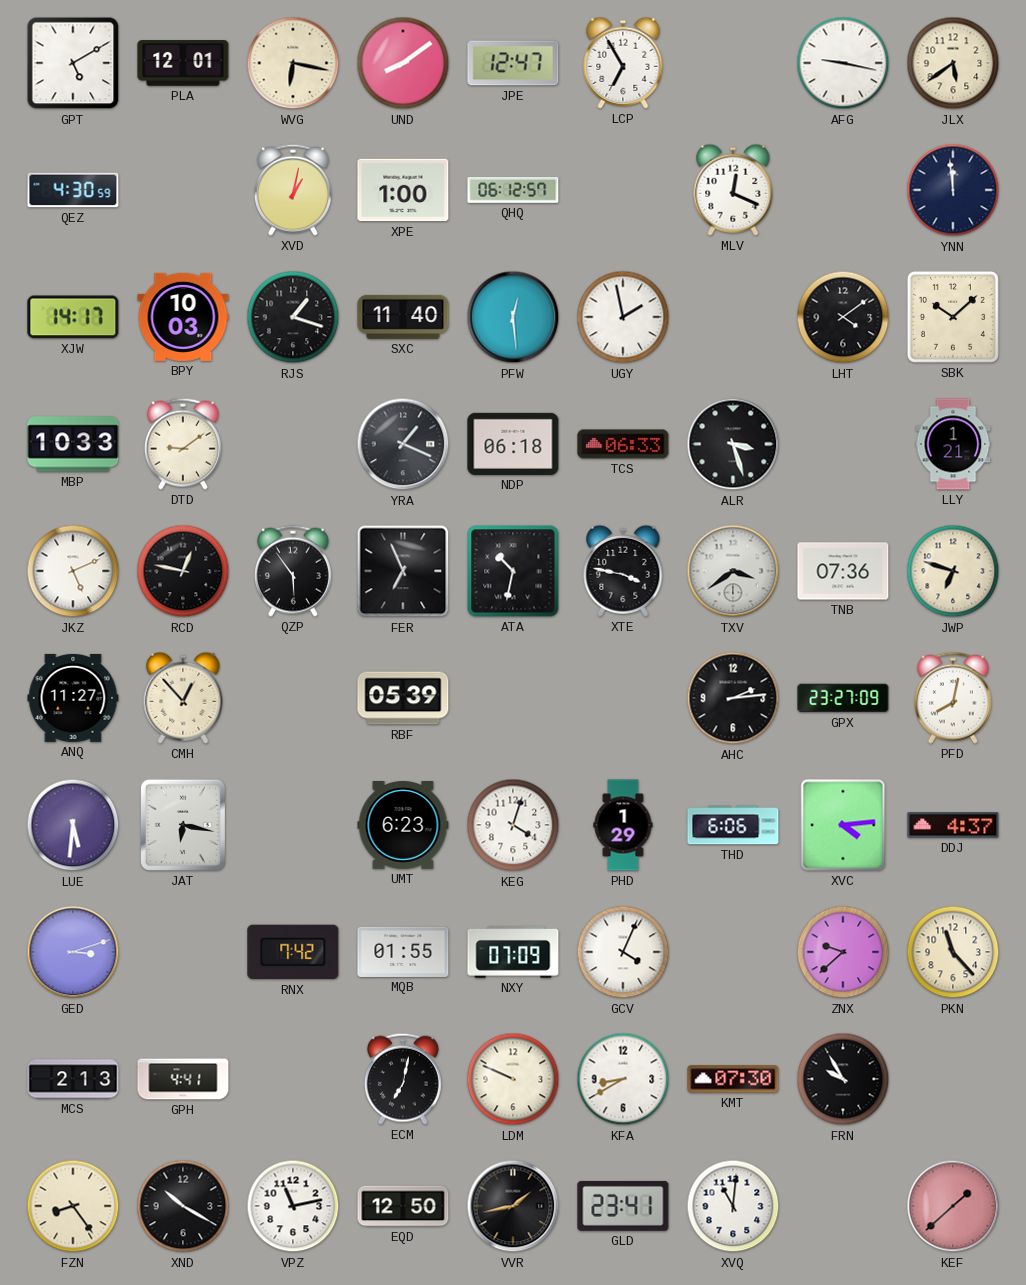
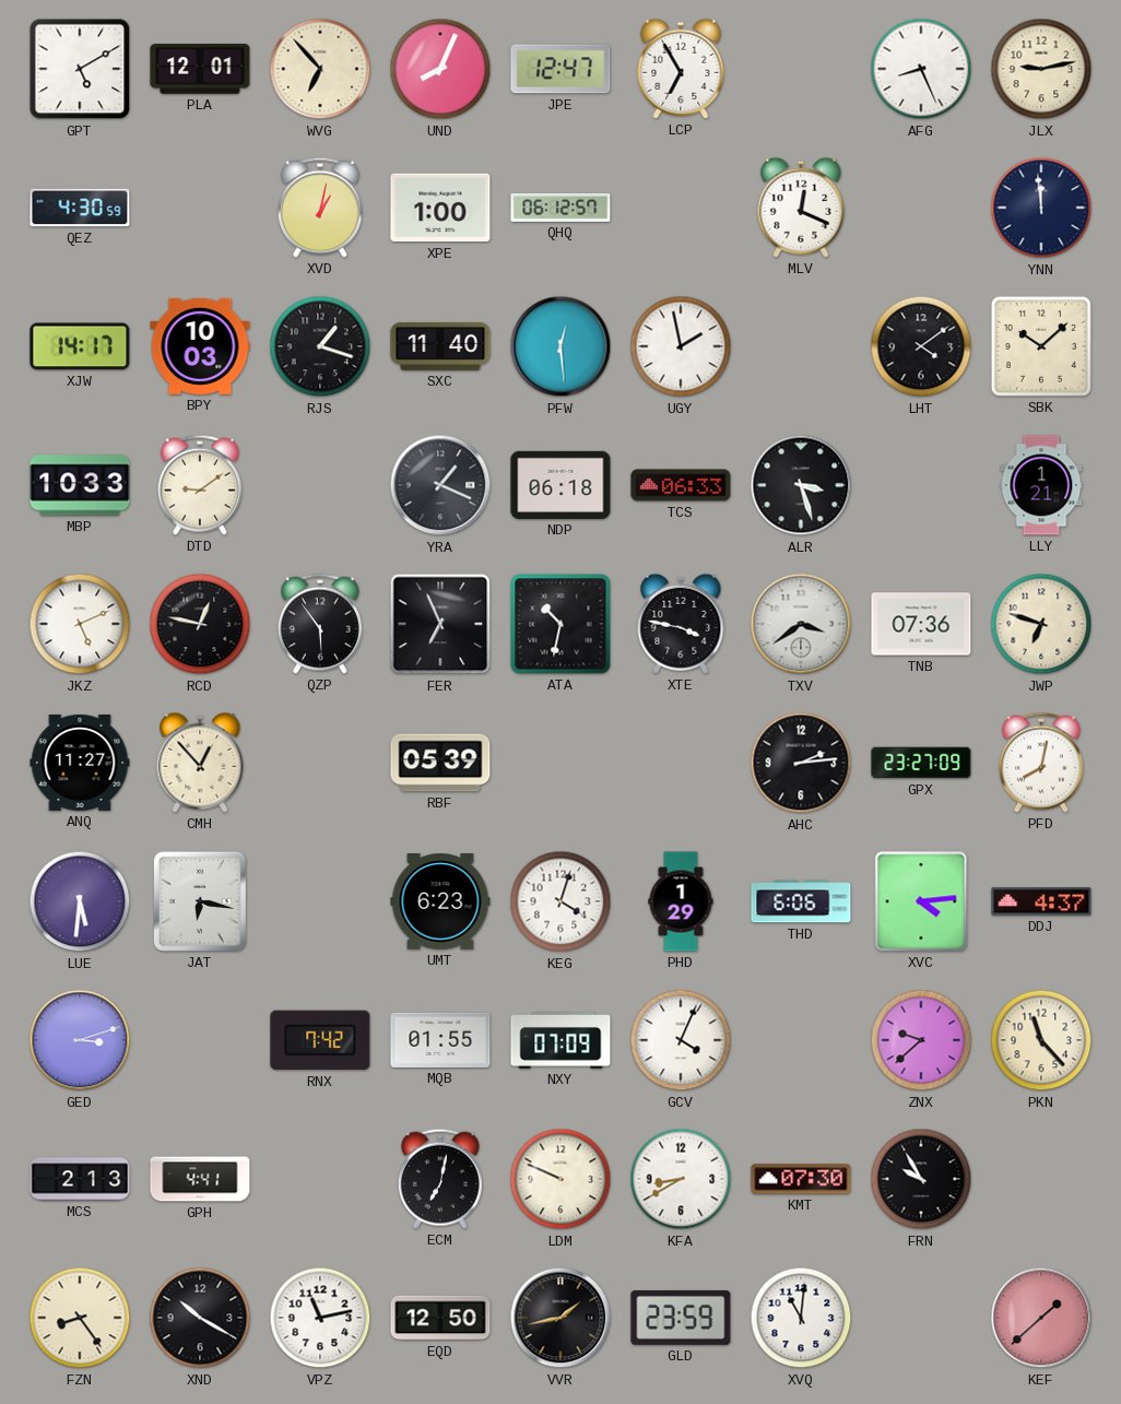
WVG: 6:17 -> 6:53 (320, 69)
UND: 8:09 -> 8:04 (440, 69)
AFG: 9:17 -> 8:26 (921, 69)
JLX: 5:39 -> 9:13 (1041, 69)
GLD: 23:41 -> 23:59 (681, 1318)
